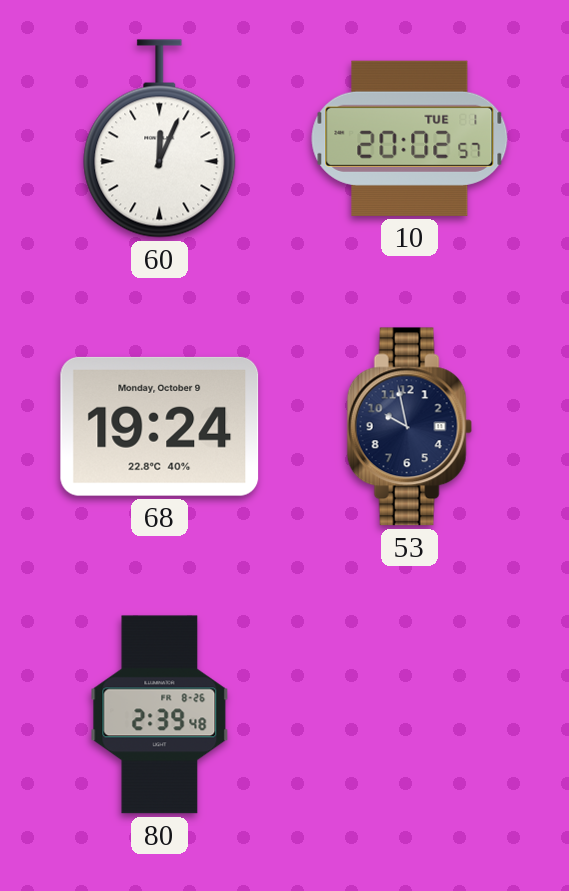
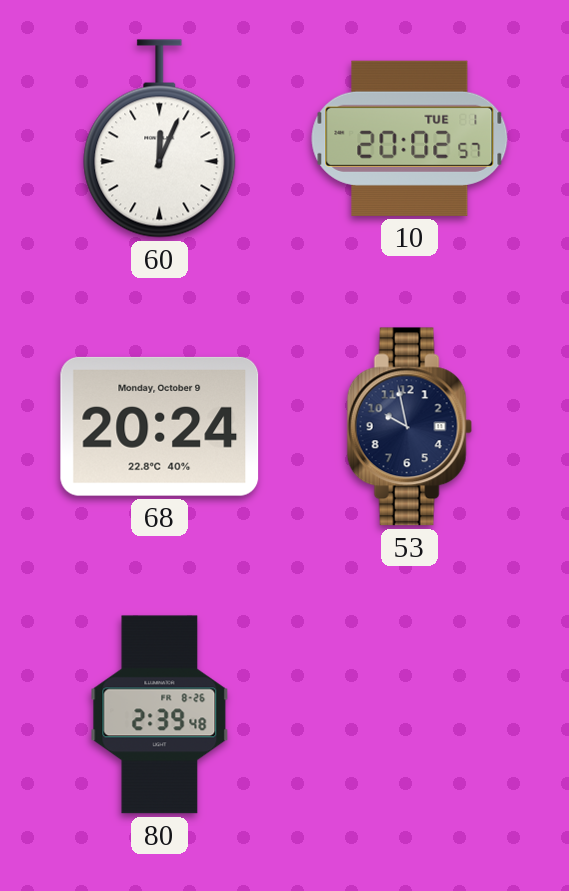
68: 19:24 -> 20:24 (160, 426)
